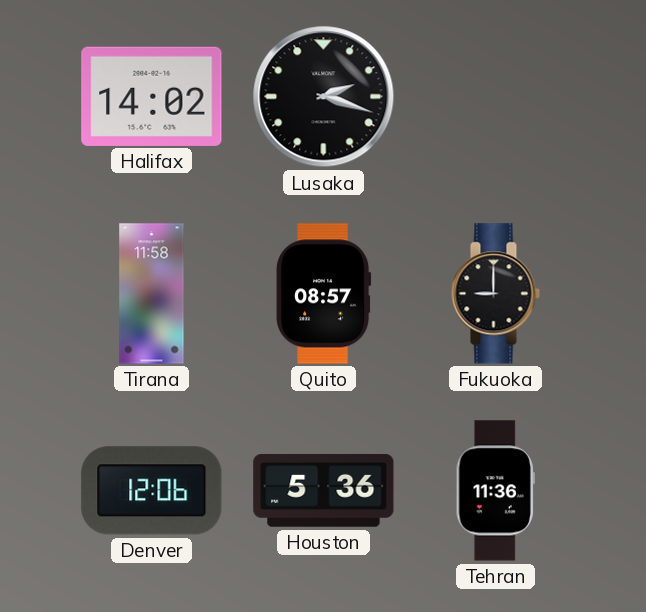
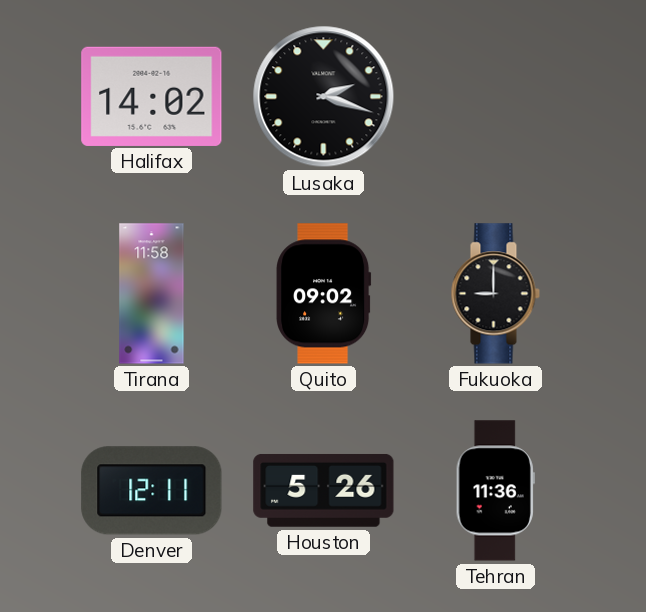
Quito: 08:57 -> 09:02 (324, 294)
Denver: 12:06 -> 12:11 (152, 491)
Houston: 5:36 -> 5:26 (324, 490)
